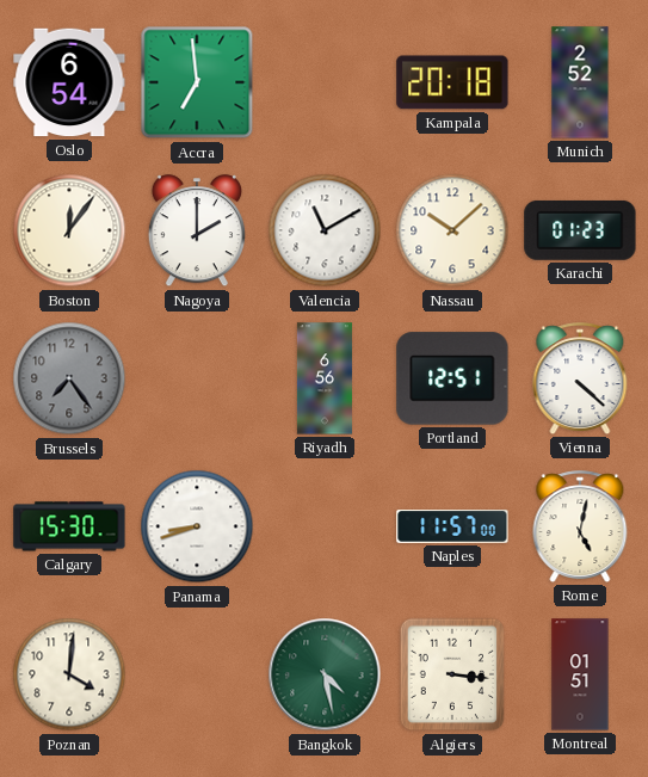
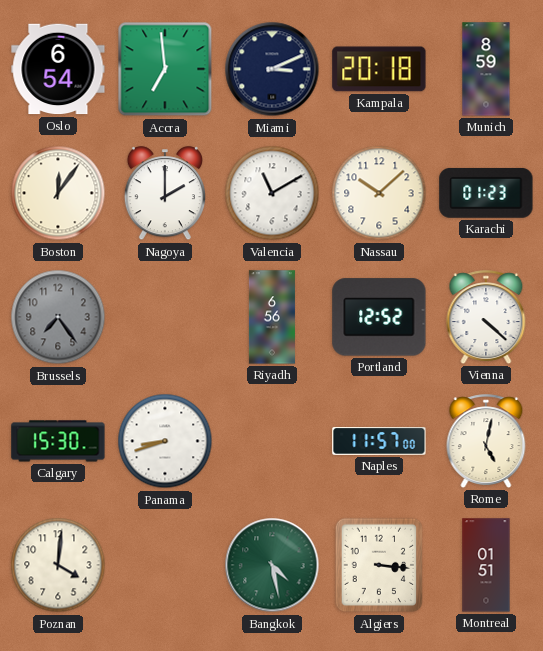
Miami: none -> 3:11 (272, 69)
Munich: 2:52 -> 8:59 (486, 69)
Portland: 12:51 -> 12:52 (379, 317)
